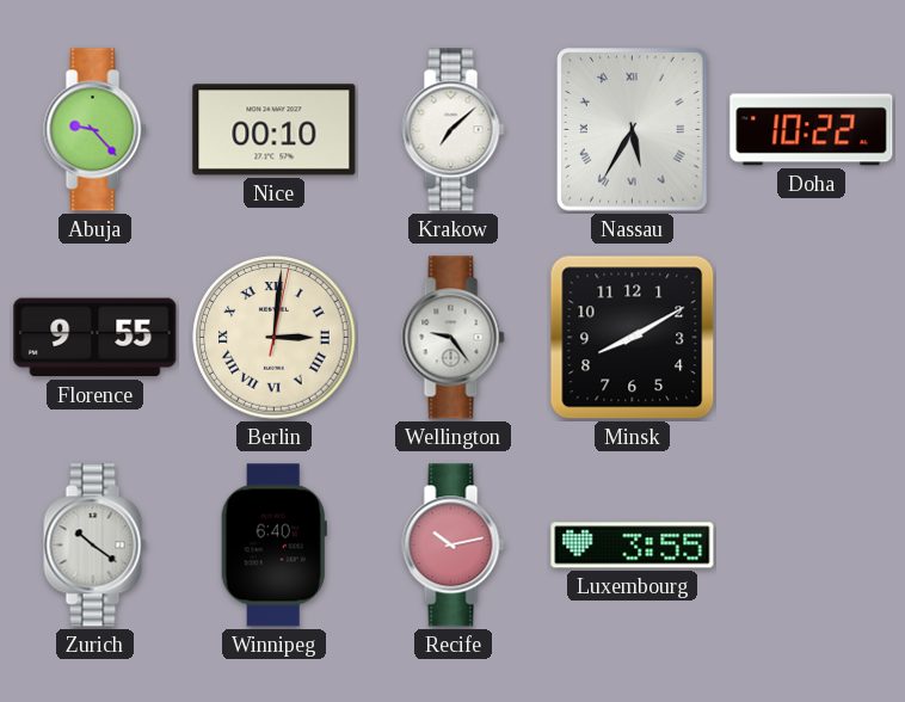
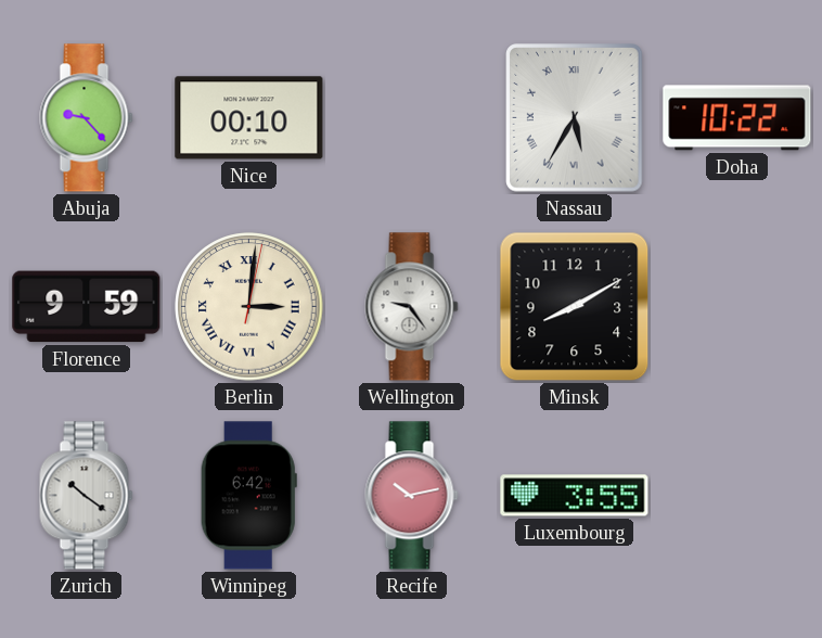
Krakow: 7:08 -> none (454, 130)
Florence: 9:55 -> 9:59 (87, 307)
Winnipeg: 6:40 -> 6:42 (248, 496)
